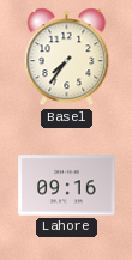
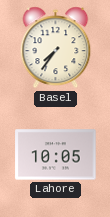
Lahore: 09:16 -> 10:05 (56, 155)
